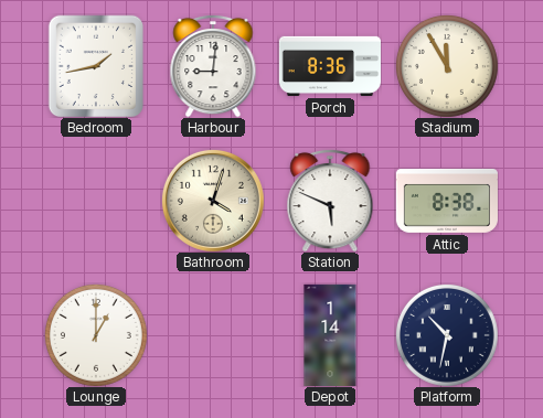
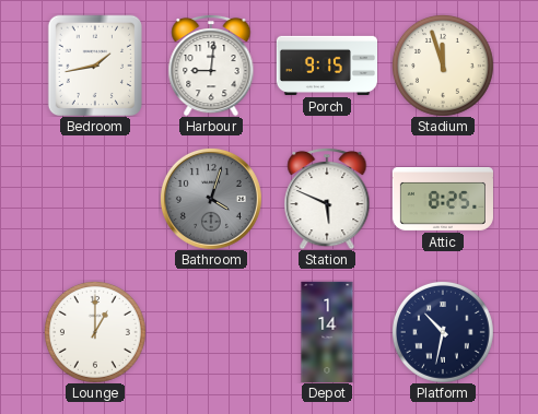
Porch: 8:36 -> 9:15 (326, 66)
Stadium: 11:55 -> 11:57 (443, 66)
Bathroom dial: cream -> grey (211, 199)
Attic: 8:38 -> 8:25 (443, 199)
